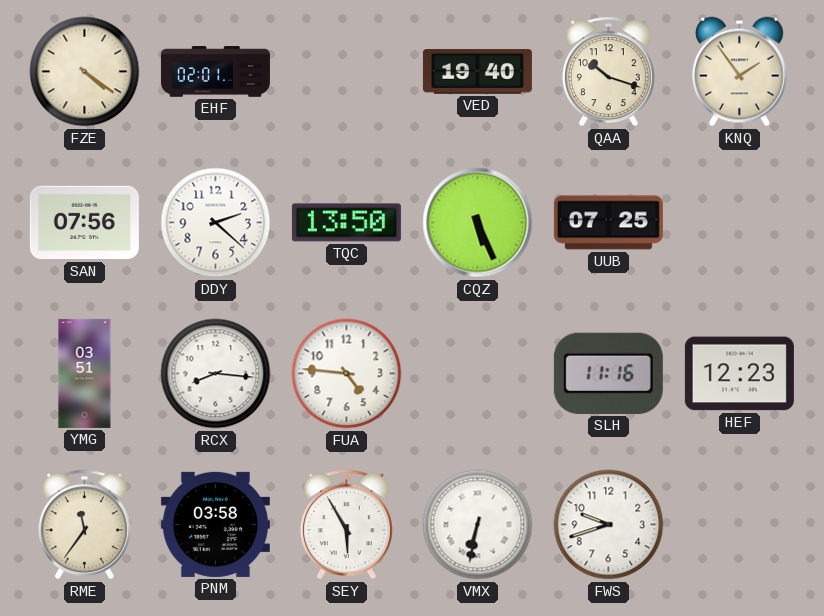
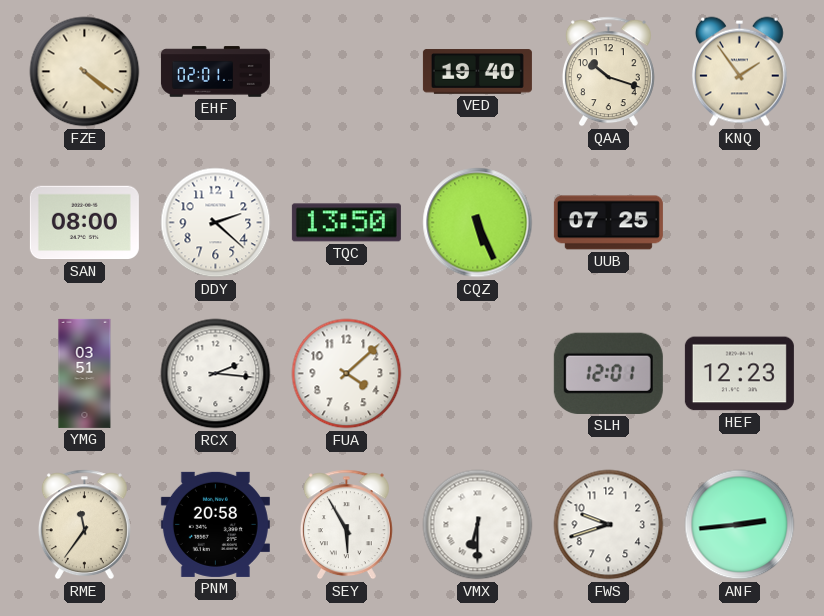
SAN: 07:56 -> 08:00 (84, 223)
RCX: 8:16 -> 2:16 (216, 374)
FUA: 4:46 -> 4:08 (347, 374)
SLH: 11:16 -> 12:01 (608, 373)
PNM: 03:58 -> 20:58 (215, 524)
VMX: 6:32 -> 6:30 (478, 525)
ANF: none -> 2:44 (740, 525)
